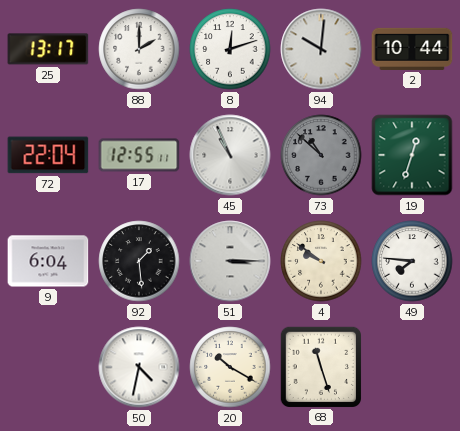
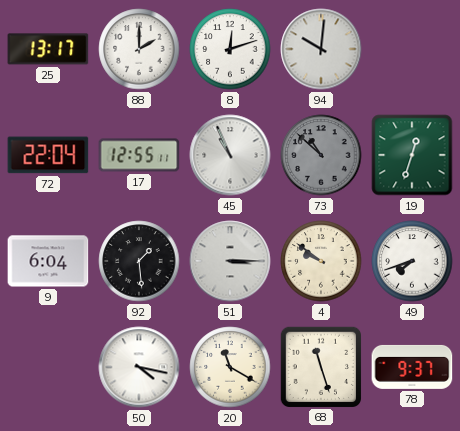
2: 10:44 -> none (412, 49)
49: 7:46 -> 7:42 (412, 261)
50: 4:32 -> 4:17 (139, 367)
20: 10:20 -> 11:20 (230, 367)
78: none -> 9:37 (412, 367)
